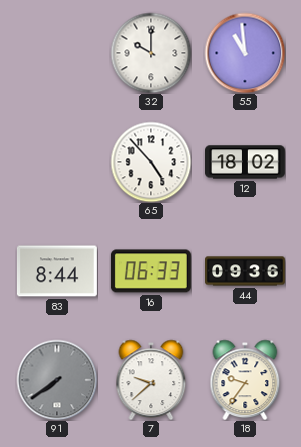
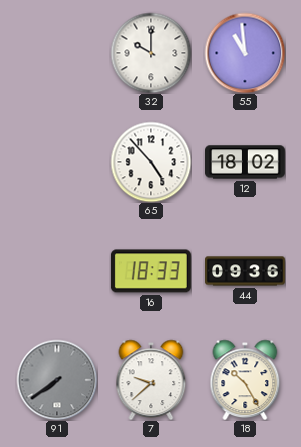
83: 8:44 -> none (57, 271)
16: 06:33 -> 18:33 (151, 271)
18: 9:36 -> 10:25 (245, 380)
